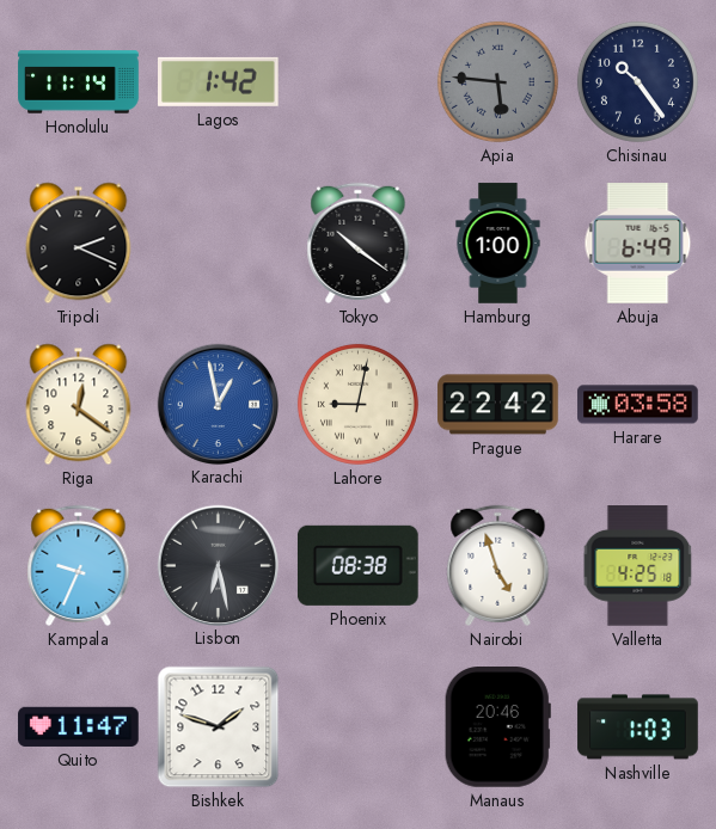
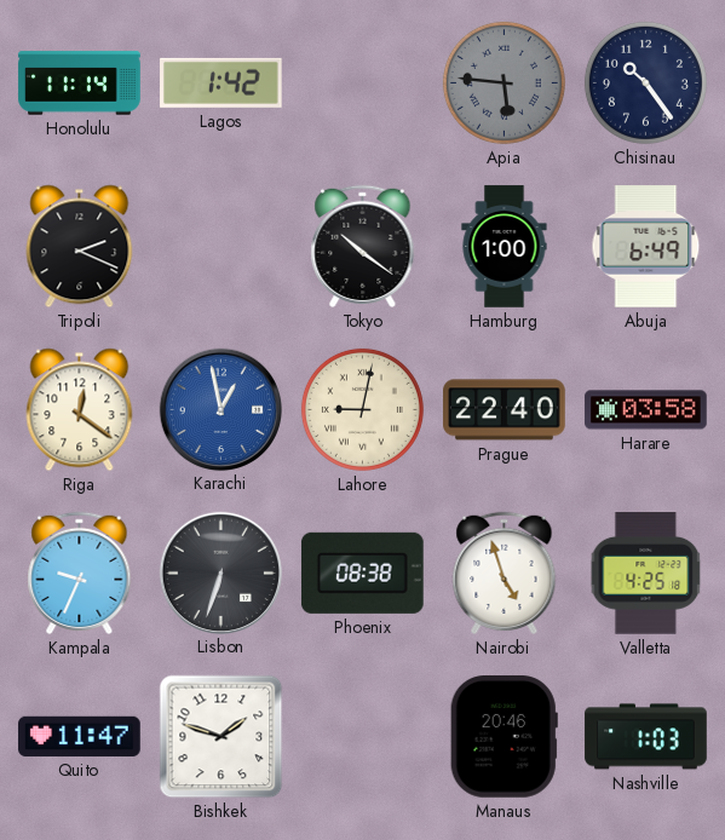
Prague: 22:42 -> 22:40 (505, 410)
Lisbon: 6:28 -> 6:33 (220, 573)
